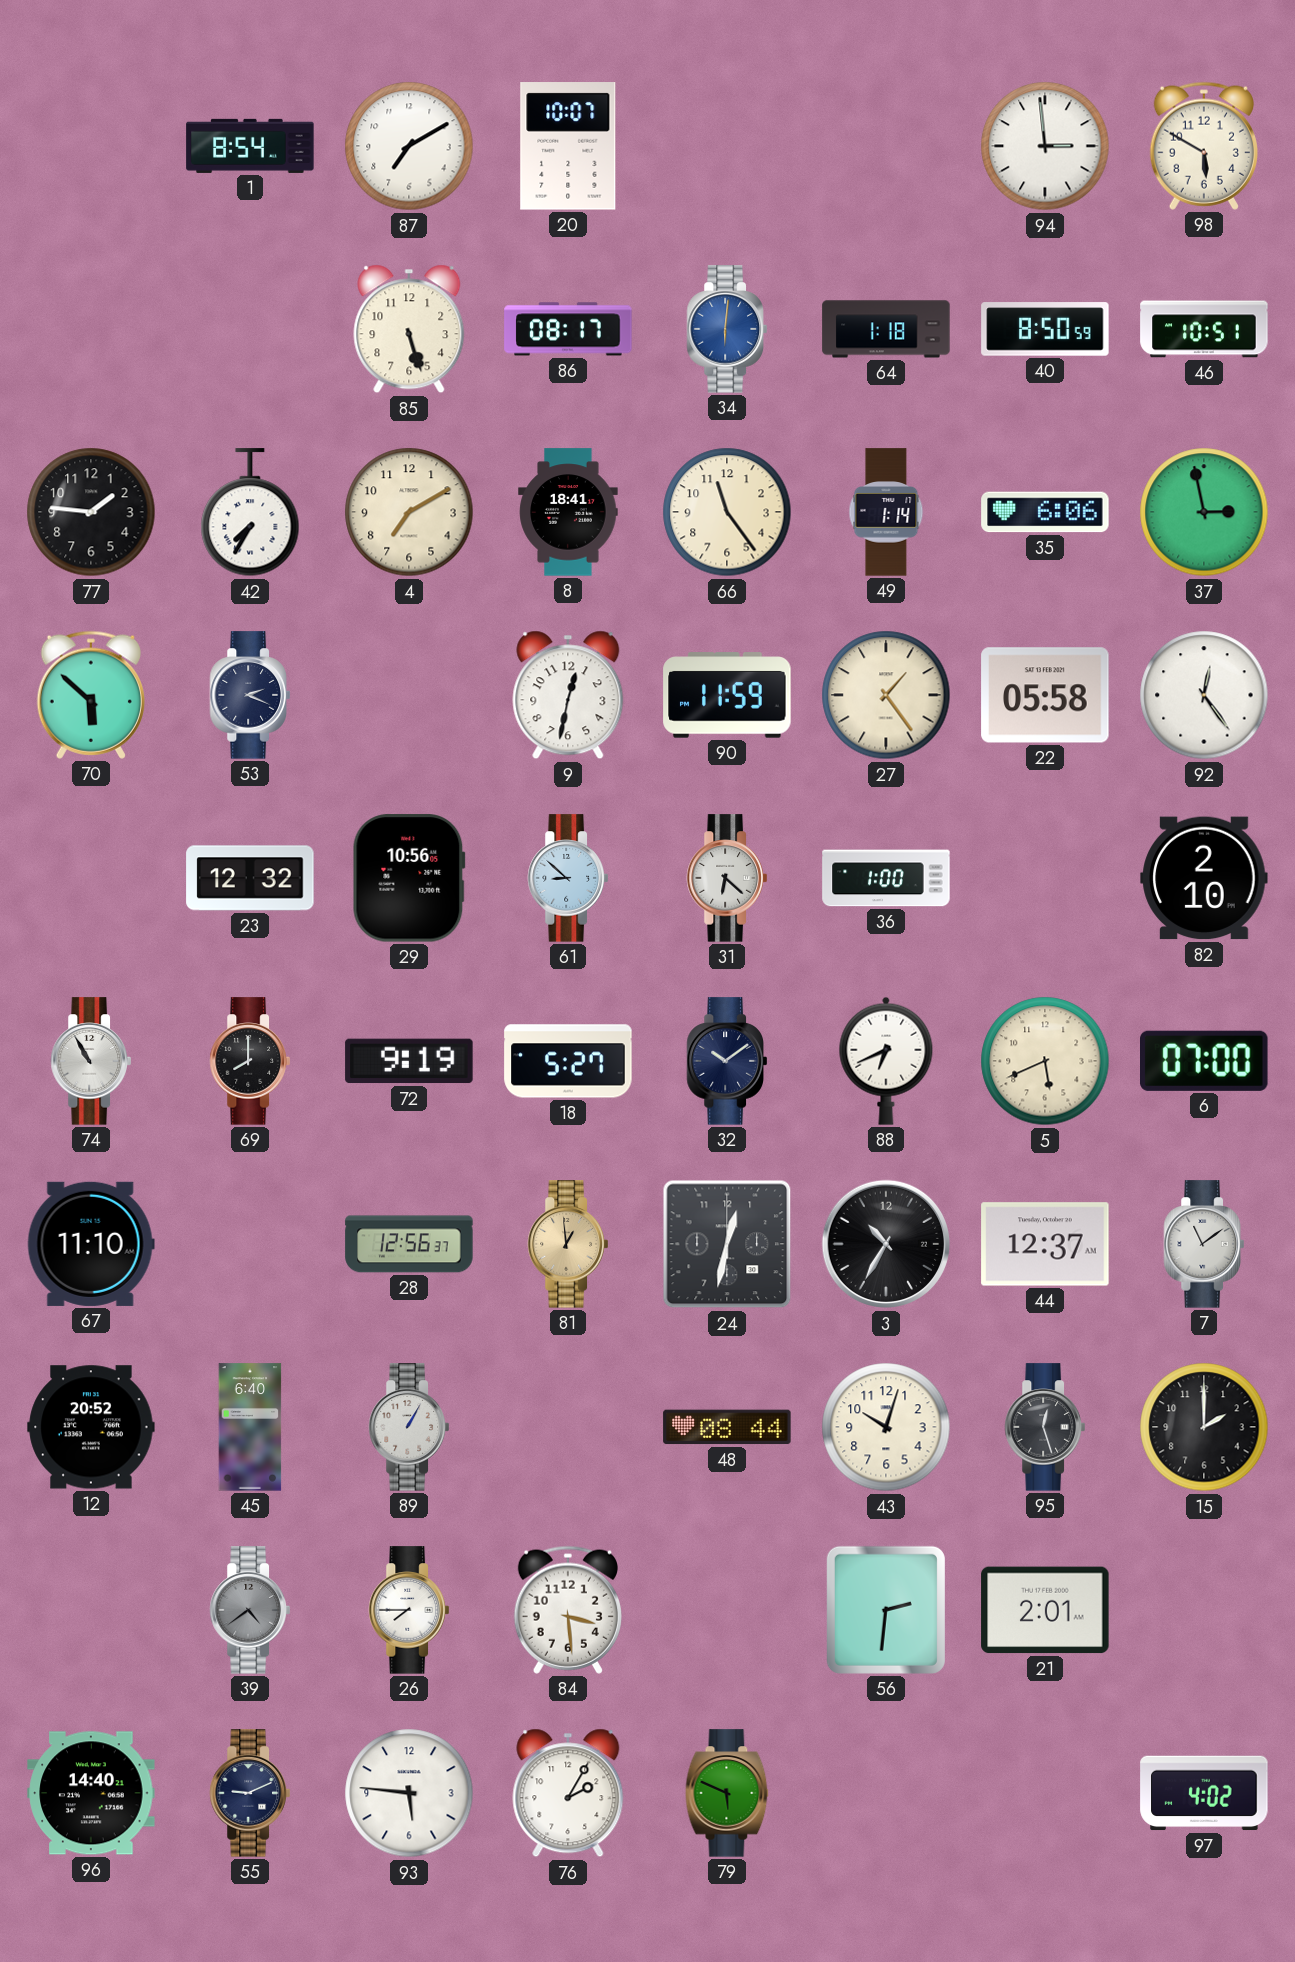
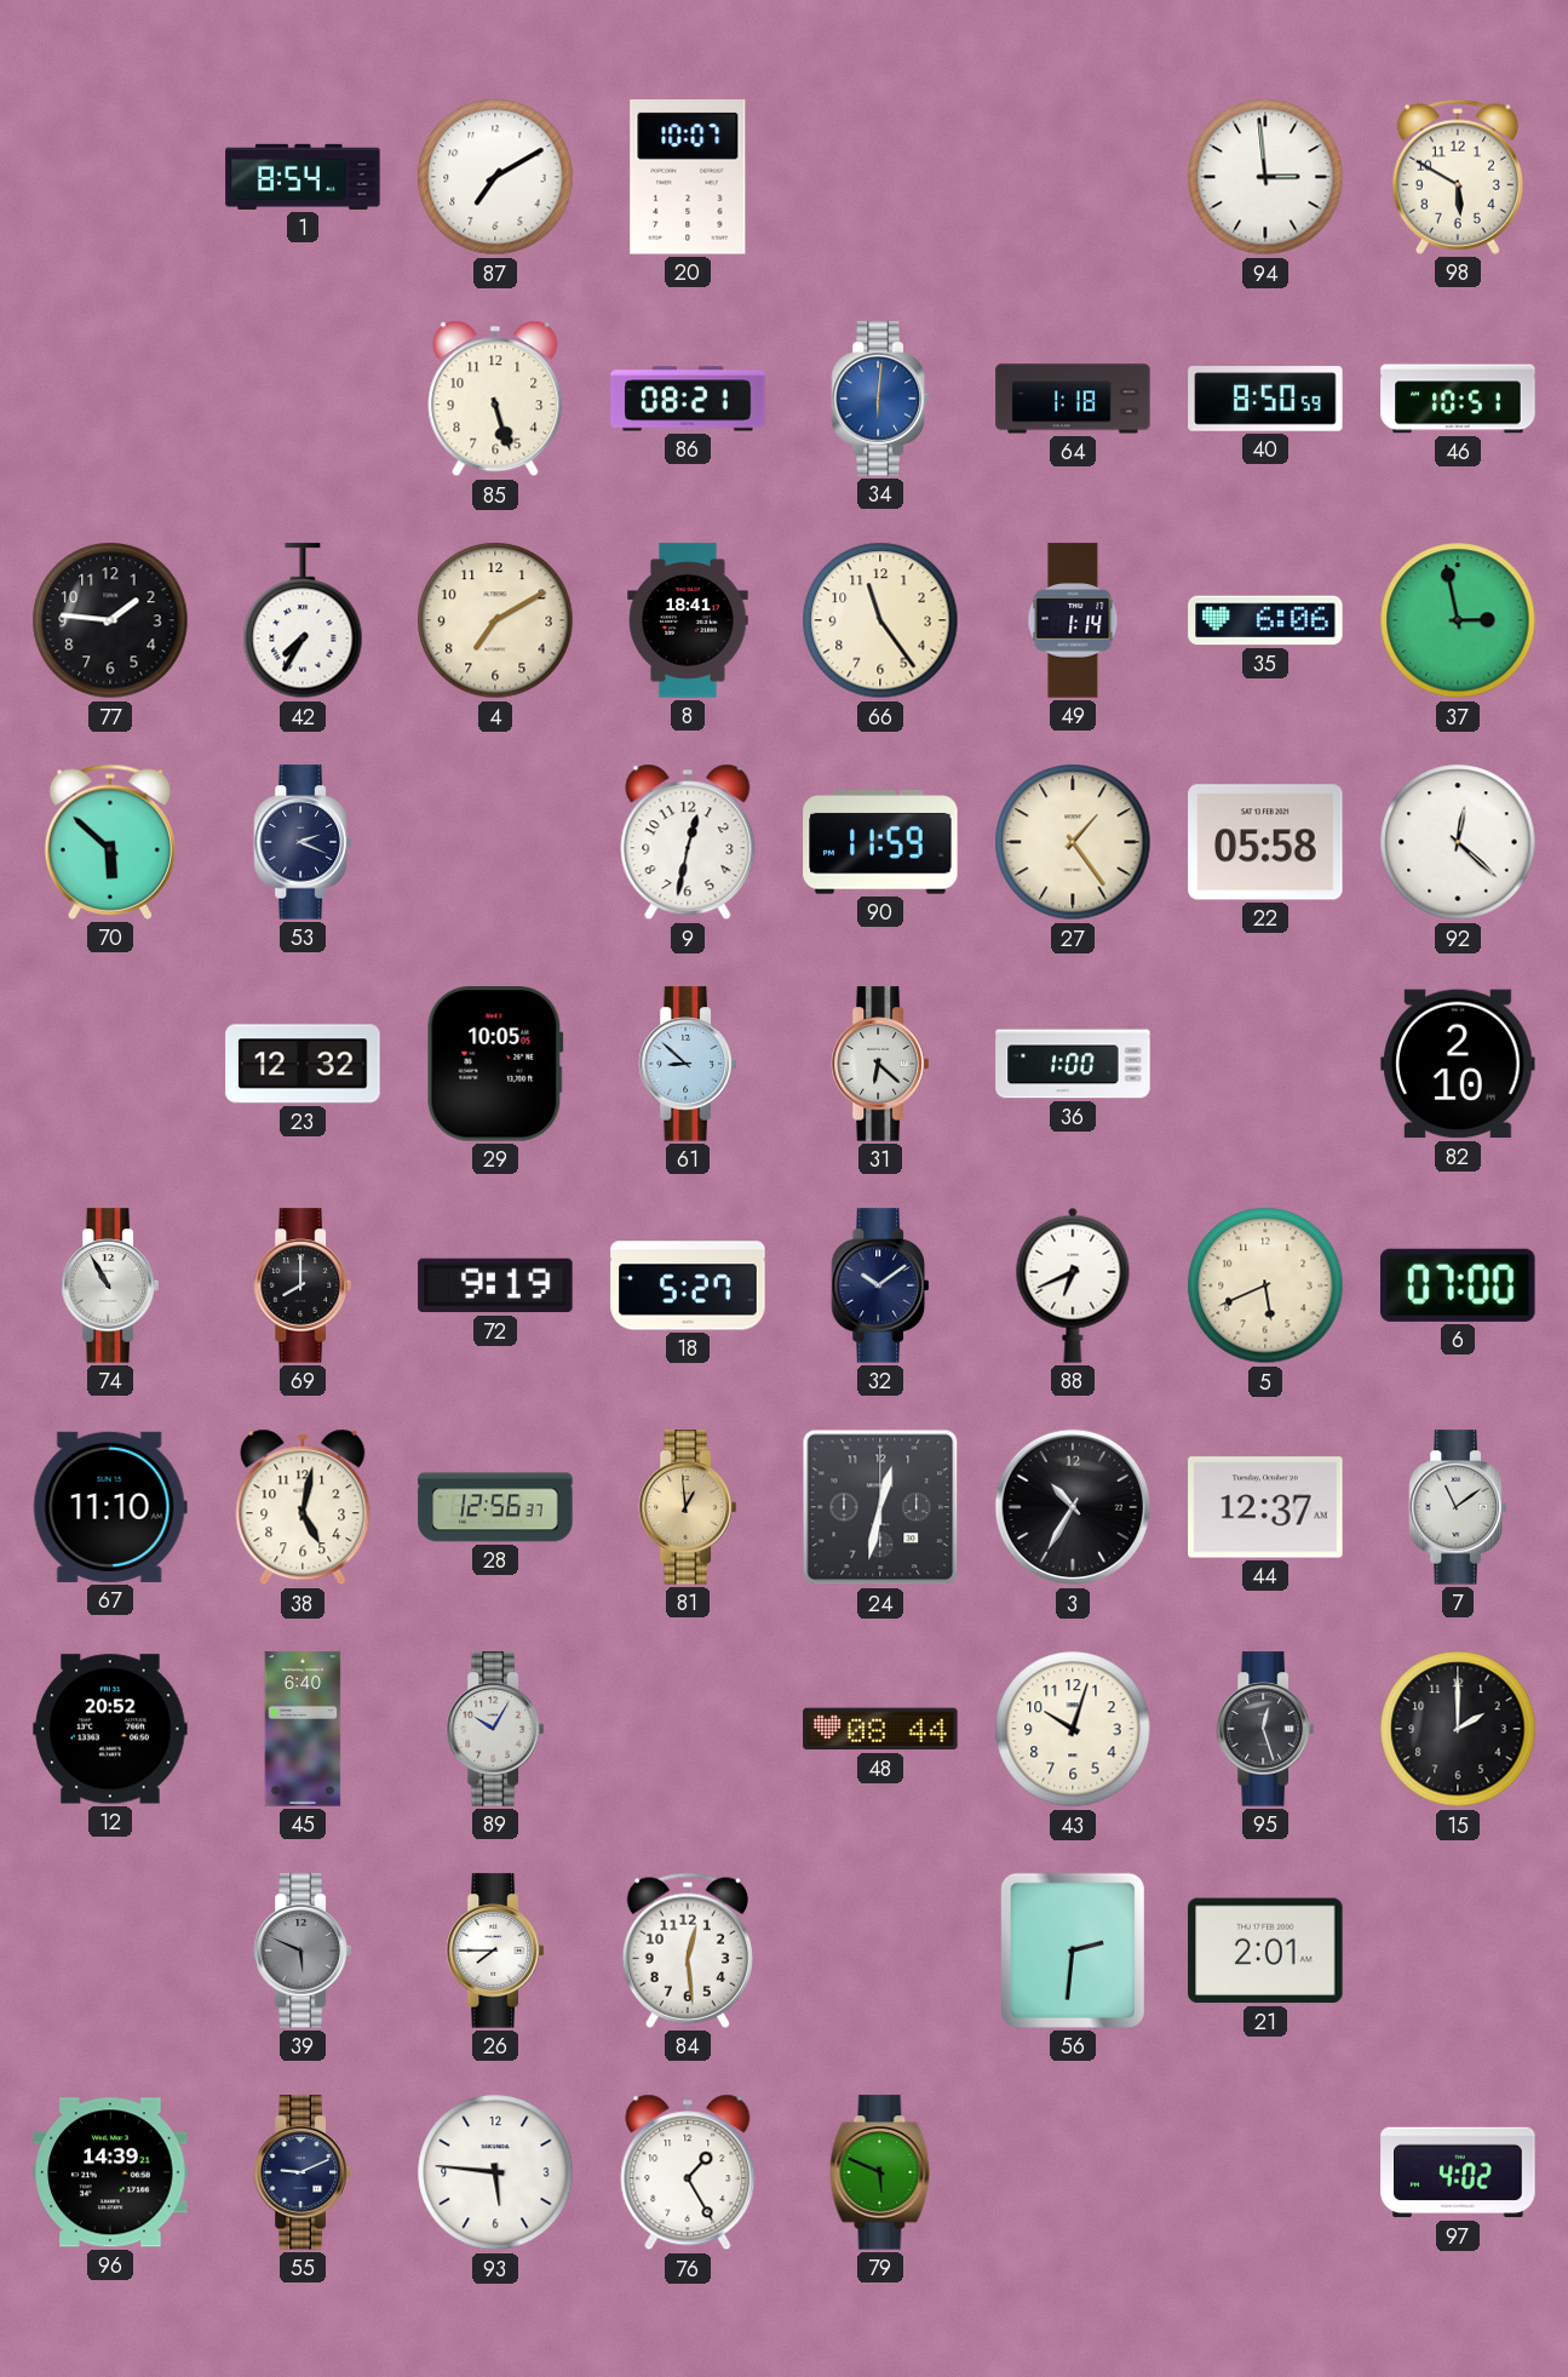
86: 08:17 -> 08:21 (688, 399)
92: 12:24 -> 12:22 (1458, 842)
29: 10:56 -> 10:05 (495, 1064)
38: none -> 5:02 (303, 1507)
89: 1:05 -> 10:05 (495, 1729)
39: 4:39 -> 5:49 (303, 1951)
84: 3:29 -> 12:29 (688, 1951)
96: 14:40 -> 14:39 (110, 2172)
76: 2:05 -> 1:25 (688, 2172)
